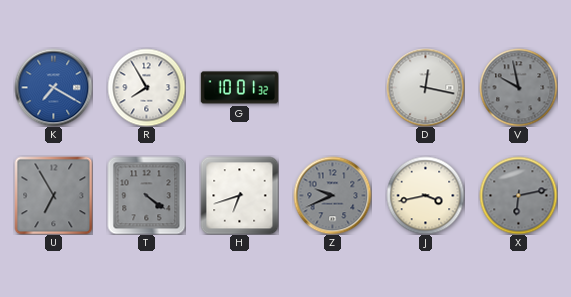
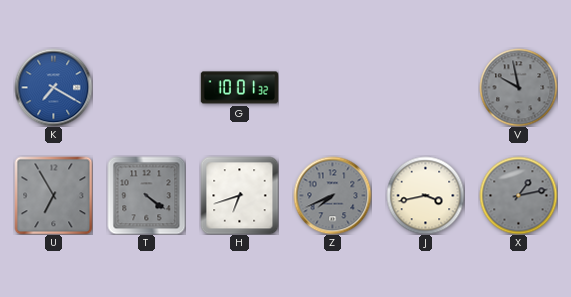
R: 7:55 -> none (146, 87)
D: 12:17 -> none (425, 87)
Z: 9:41 -> 7:41 (332, 195)
X: 6:13 -> 1:13 (518, 195)
